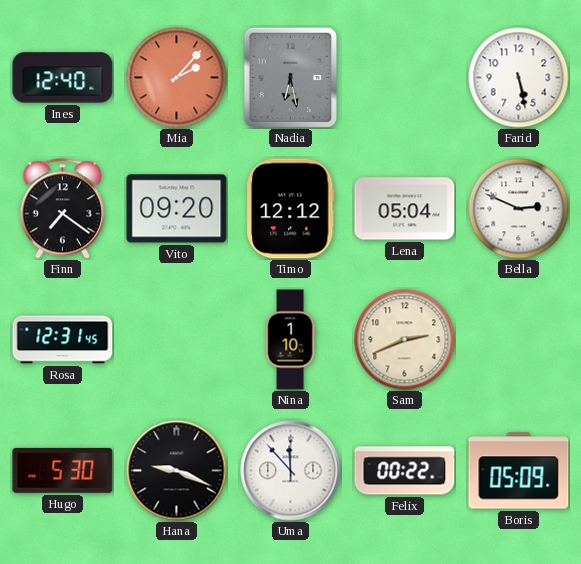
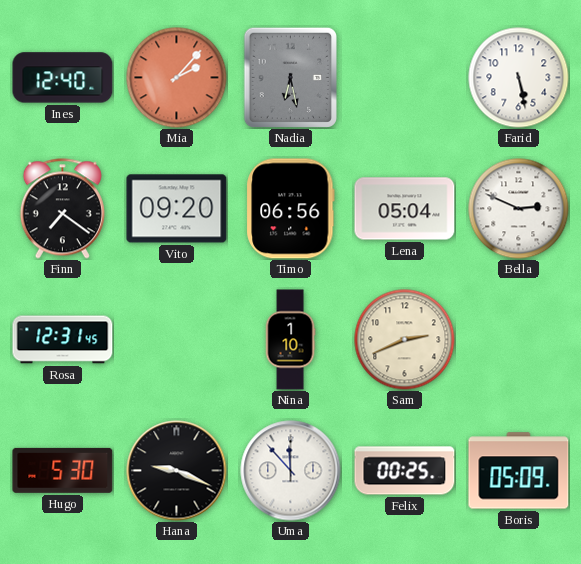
Timo: 12:12 -> 06:56 (291, 209)
Felix: 00:22 -> 00:25 (405, 471)
